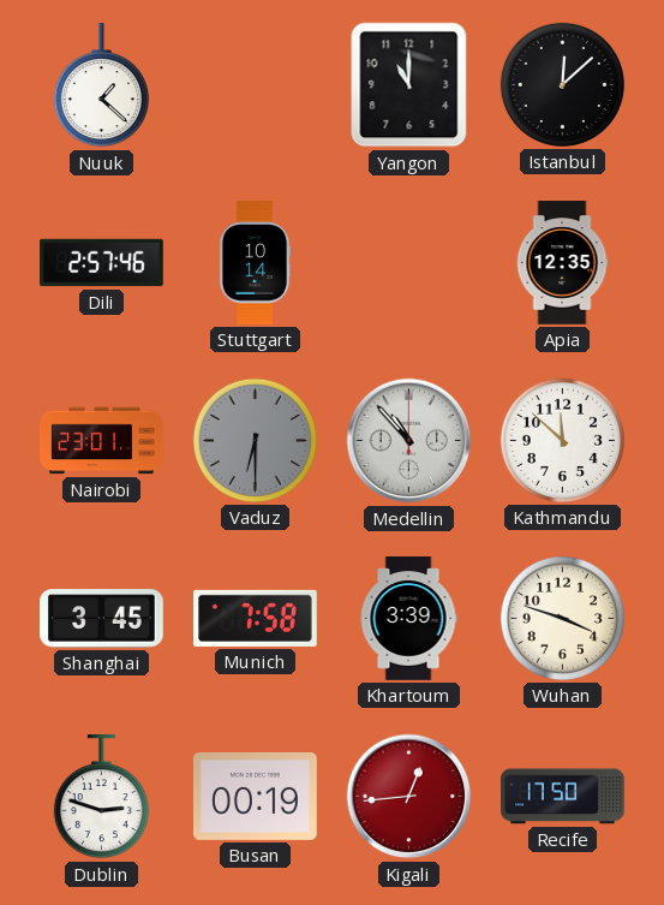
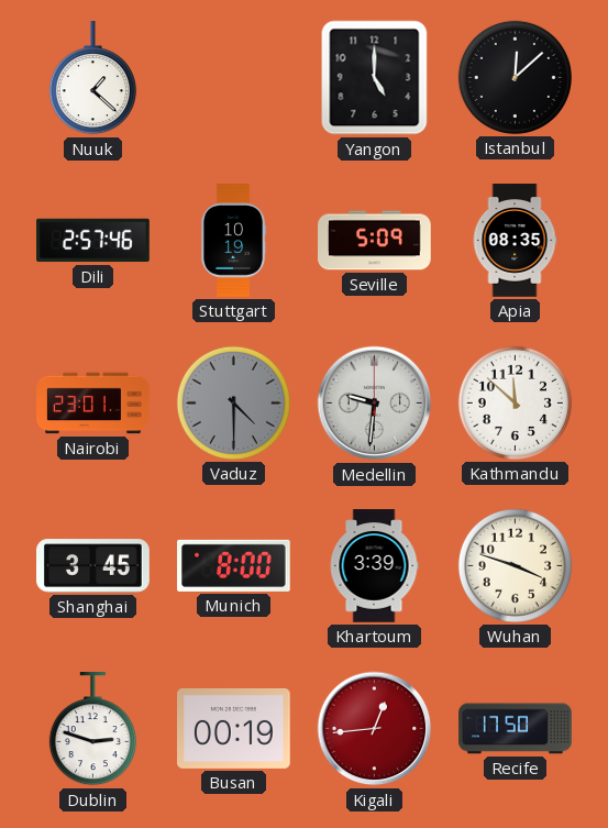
Yangon: 11:00 -> 5:00 (375, 78)
Stuttgart: 10:14 -> 10:19 (233, 241)
Seville: none -> 5:09 (375, 241)
Apia: 12:35 -> 08:35 (515, 241)
Vaduz: 6:30 -> 4:30 (233, 402)
Medellin: 10:53 -> 9:31 (375, 404)
Munich: 7:58 -> 8:00 (234, 565)
